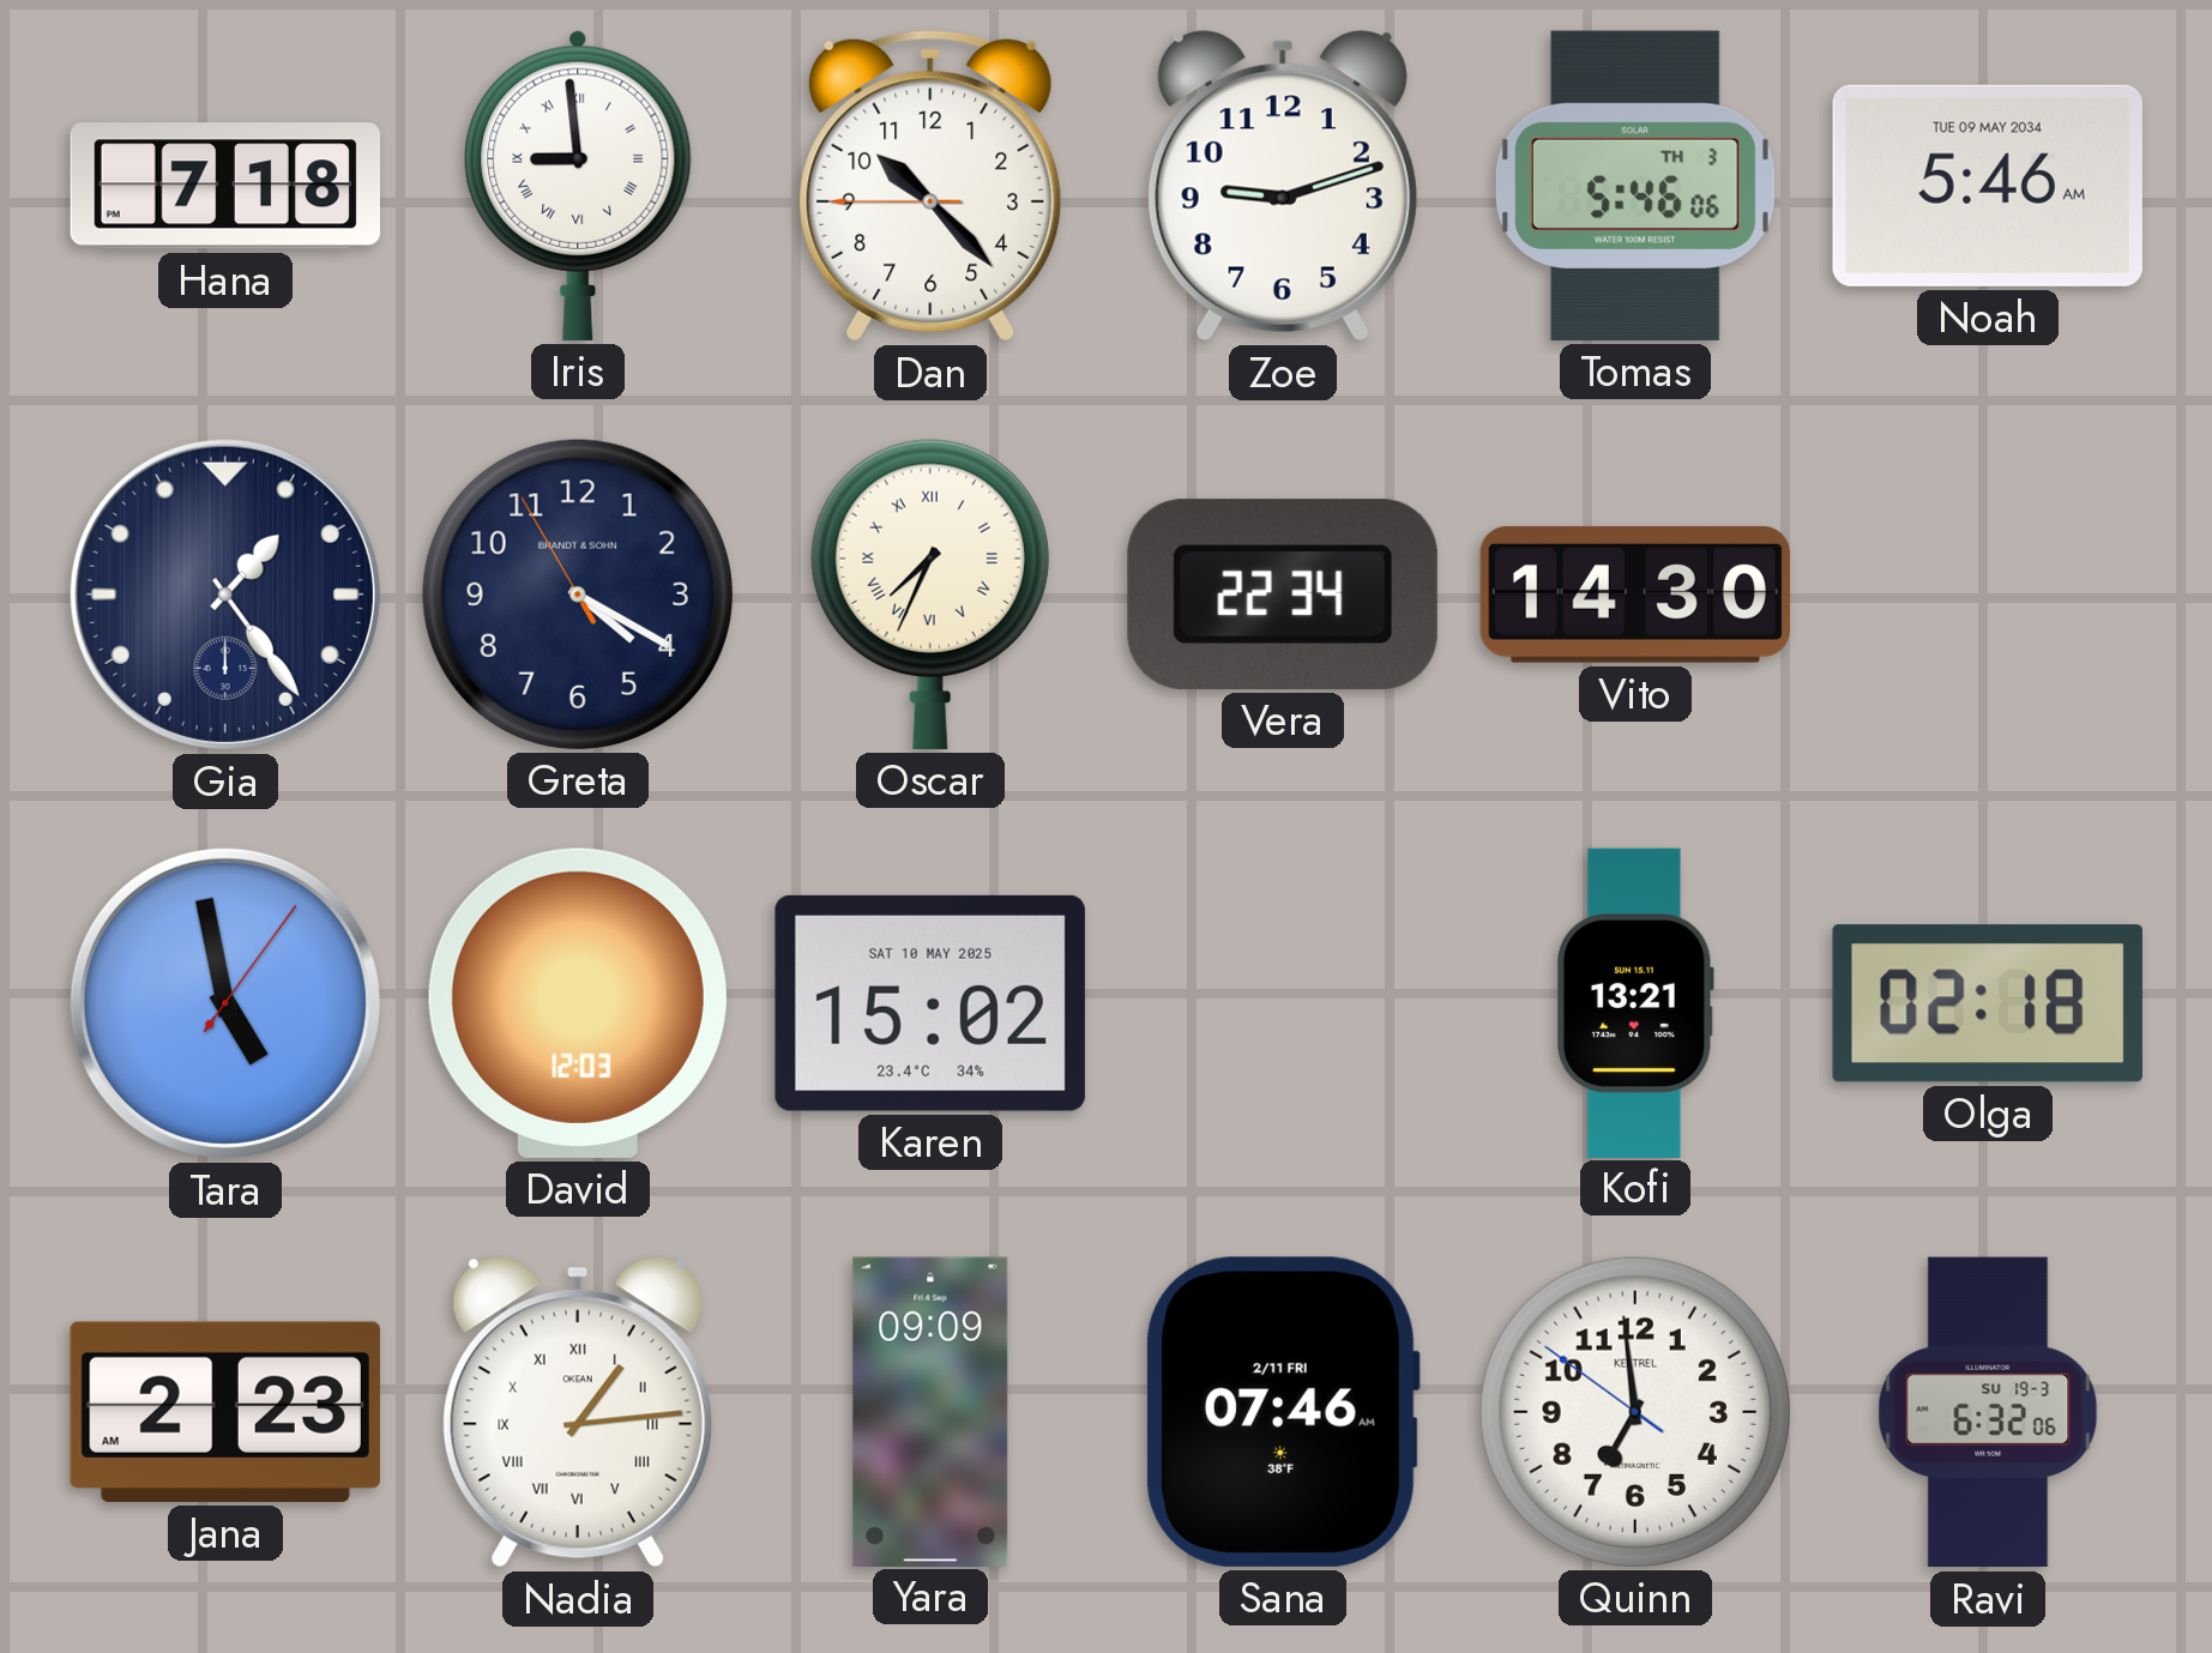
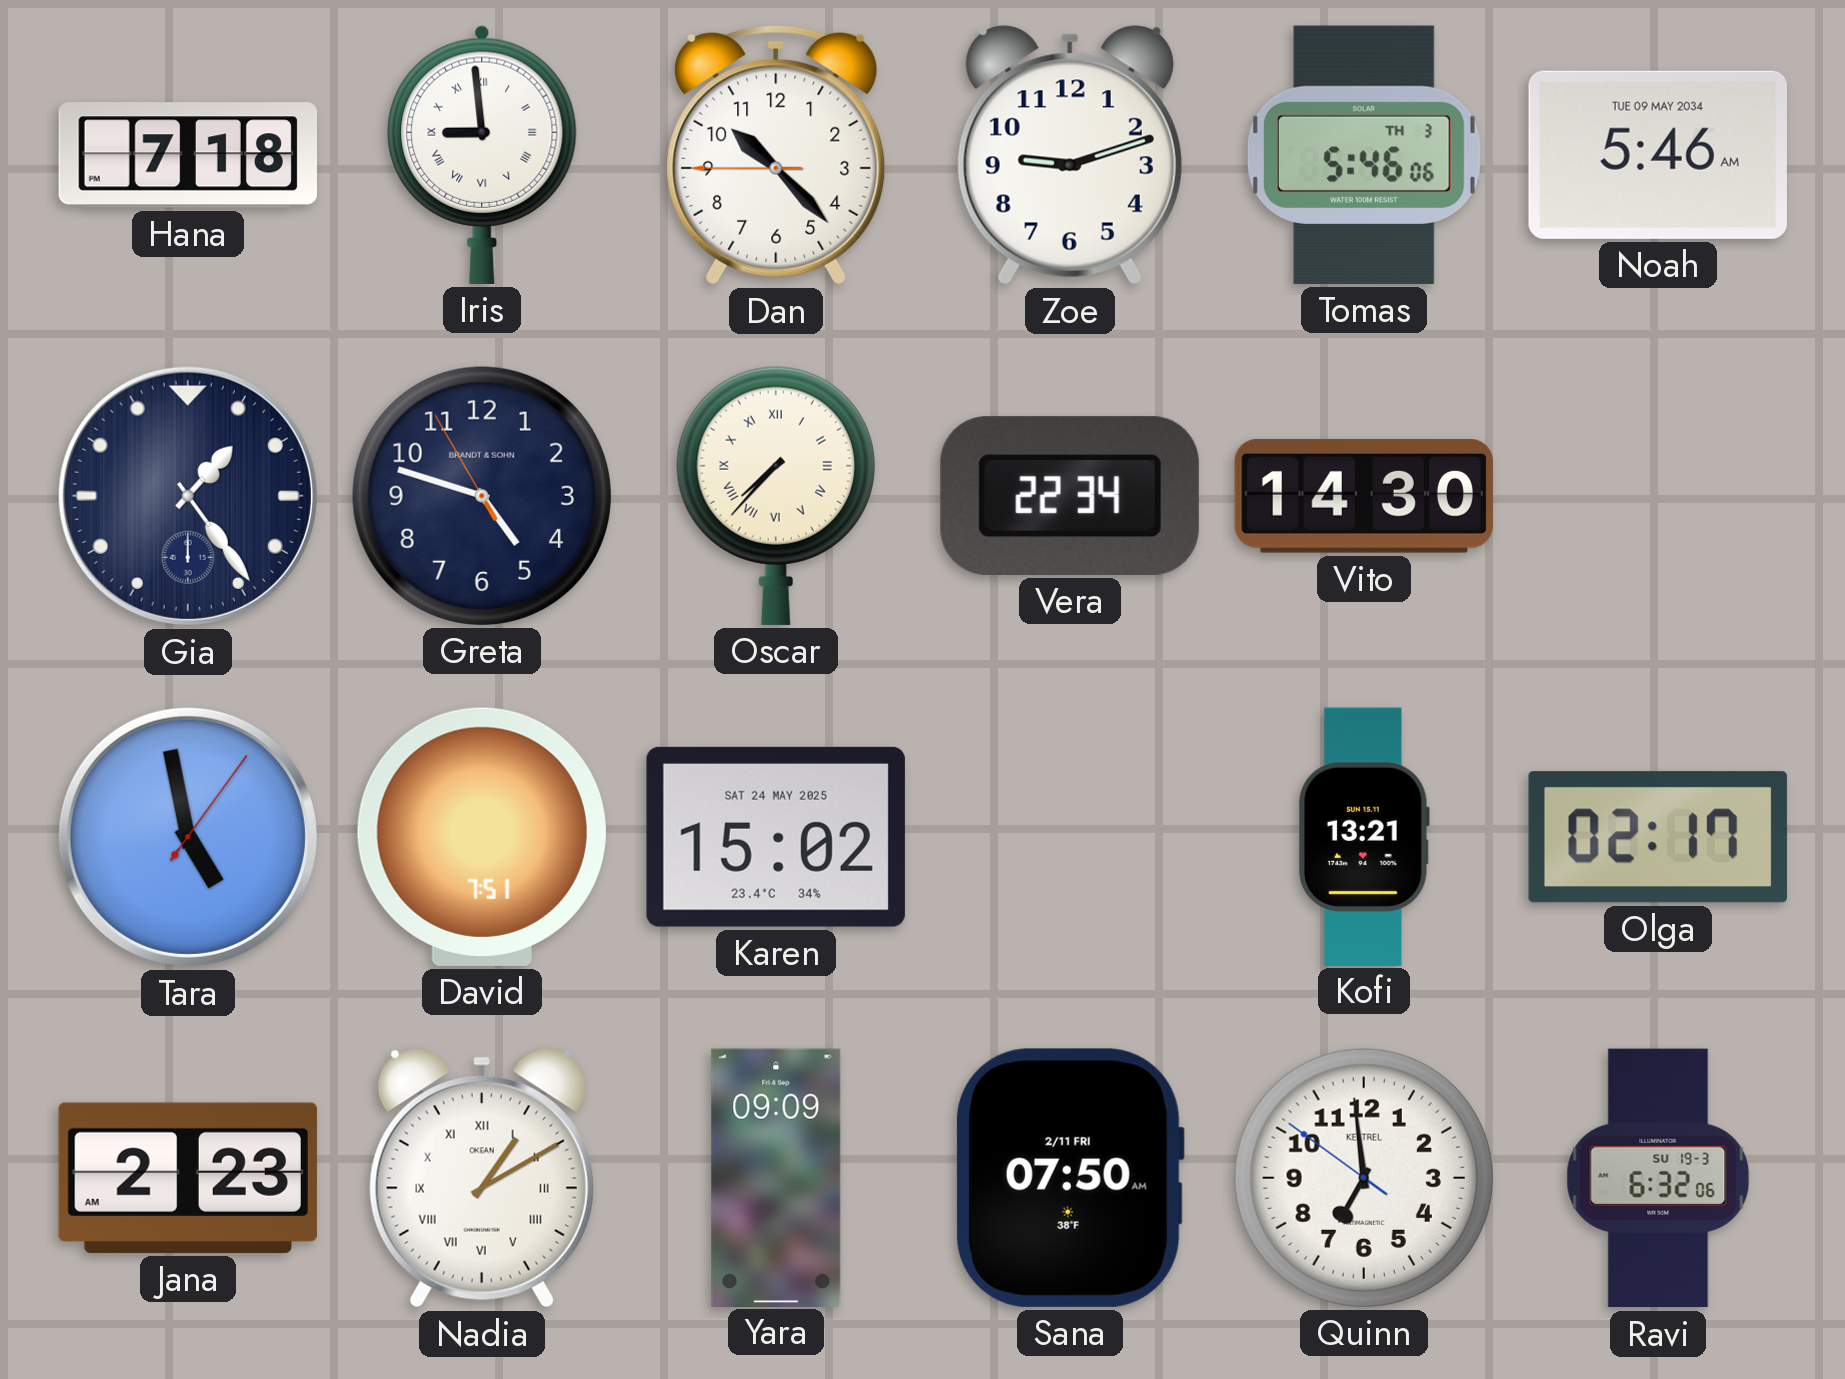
Greta: 4:19 -> 4:47 (482, 496)
Oscar: 7:34 -> 7:37 (776, 496)
David: 12:03 -> 7:51 (482, 837)
Karen date: SAT 10 MAY 2025 -> SAT 24 MAY 2025 (776, 837)
Olga: 02:18 -> 02:17 (1658, 837)
Nadia: 1:14 -> 1:10 (482, 1178)
Sana: 07:46 -> 07:50 (1069, 1178)
